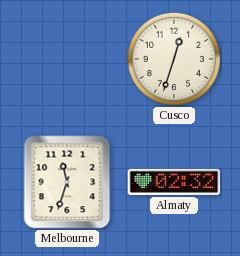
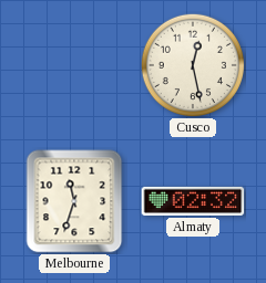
Cusco: 12:33 -> 12:28 (193, 64)
